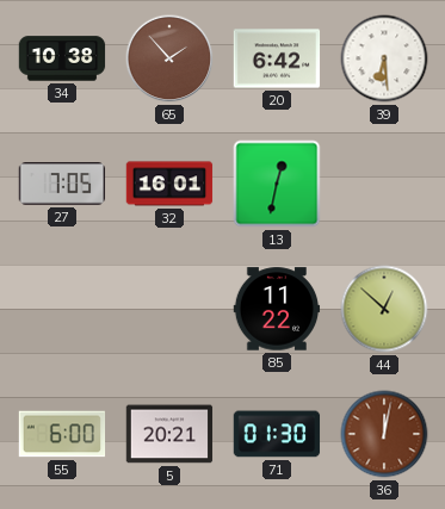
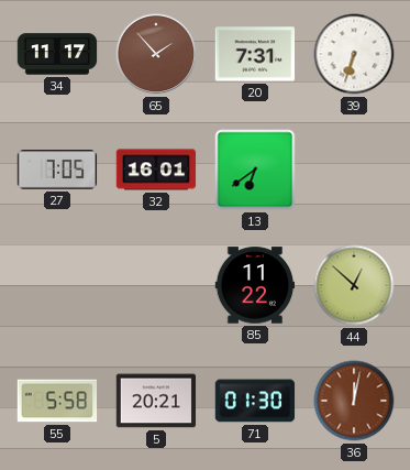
34: 10:38 -> 11:17 (57, 54)
20: 6:42 -> 7:31 (255, 54)
39: 6:29 -> 6:33 (354, 54)
13: 12:32 -> 6:39 (255, 170)
55: 6:00 -> 5:58 (57, 401)
